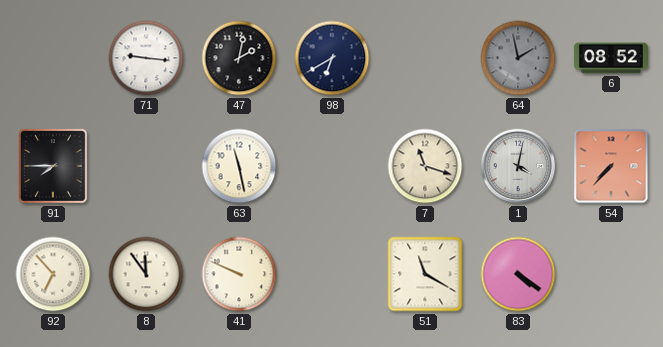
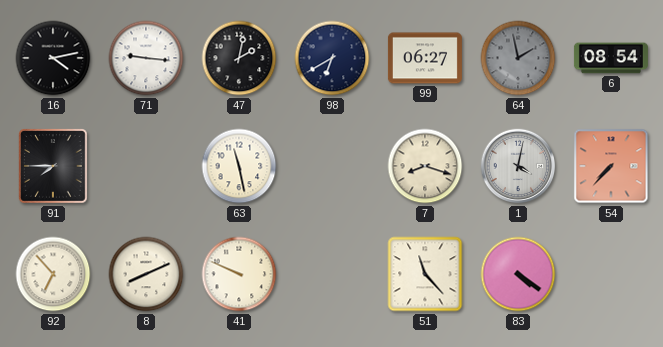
16: none -> 4:13 (53, 58)
99: none -> 06:27 (425, 58)
6: 08:52 -> 08:54 (611, 58)
7: 11:18 -> 8:18 (425, 166)
8: 11:54 -> 8:11 (146, 274)
51: 11:20 -> 11:23 (425, 274)
